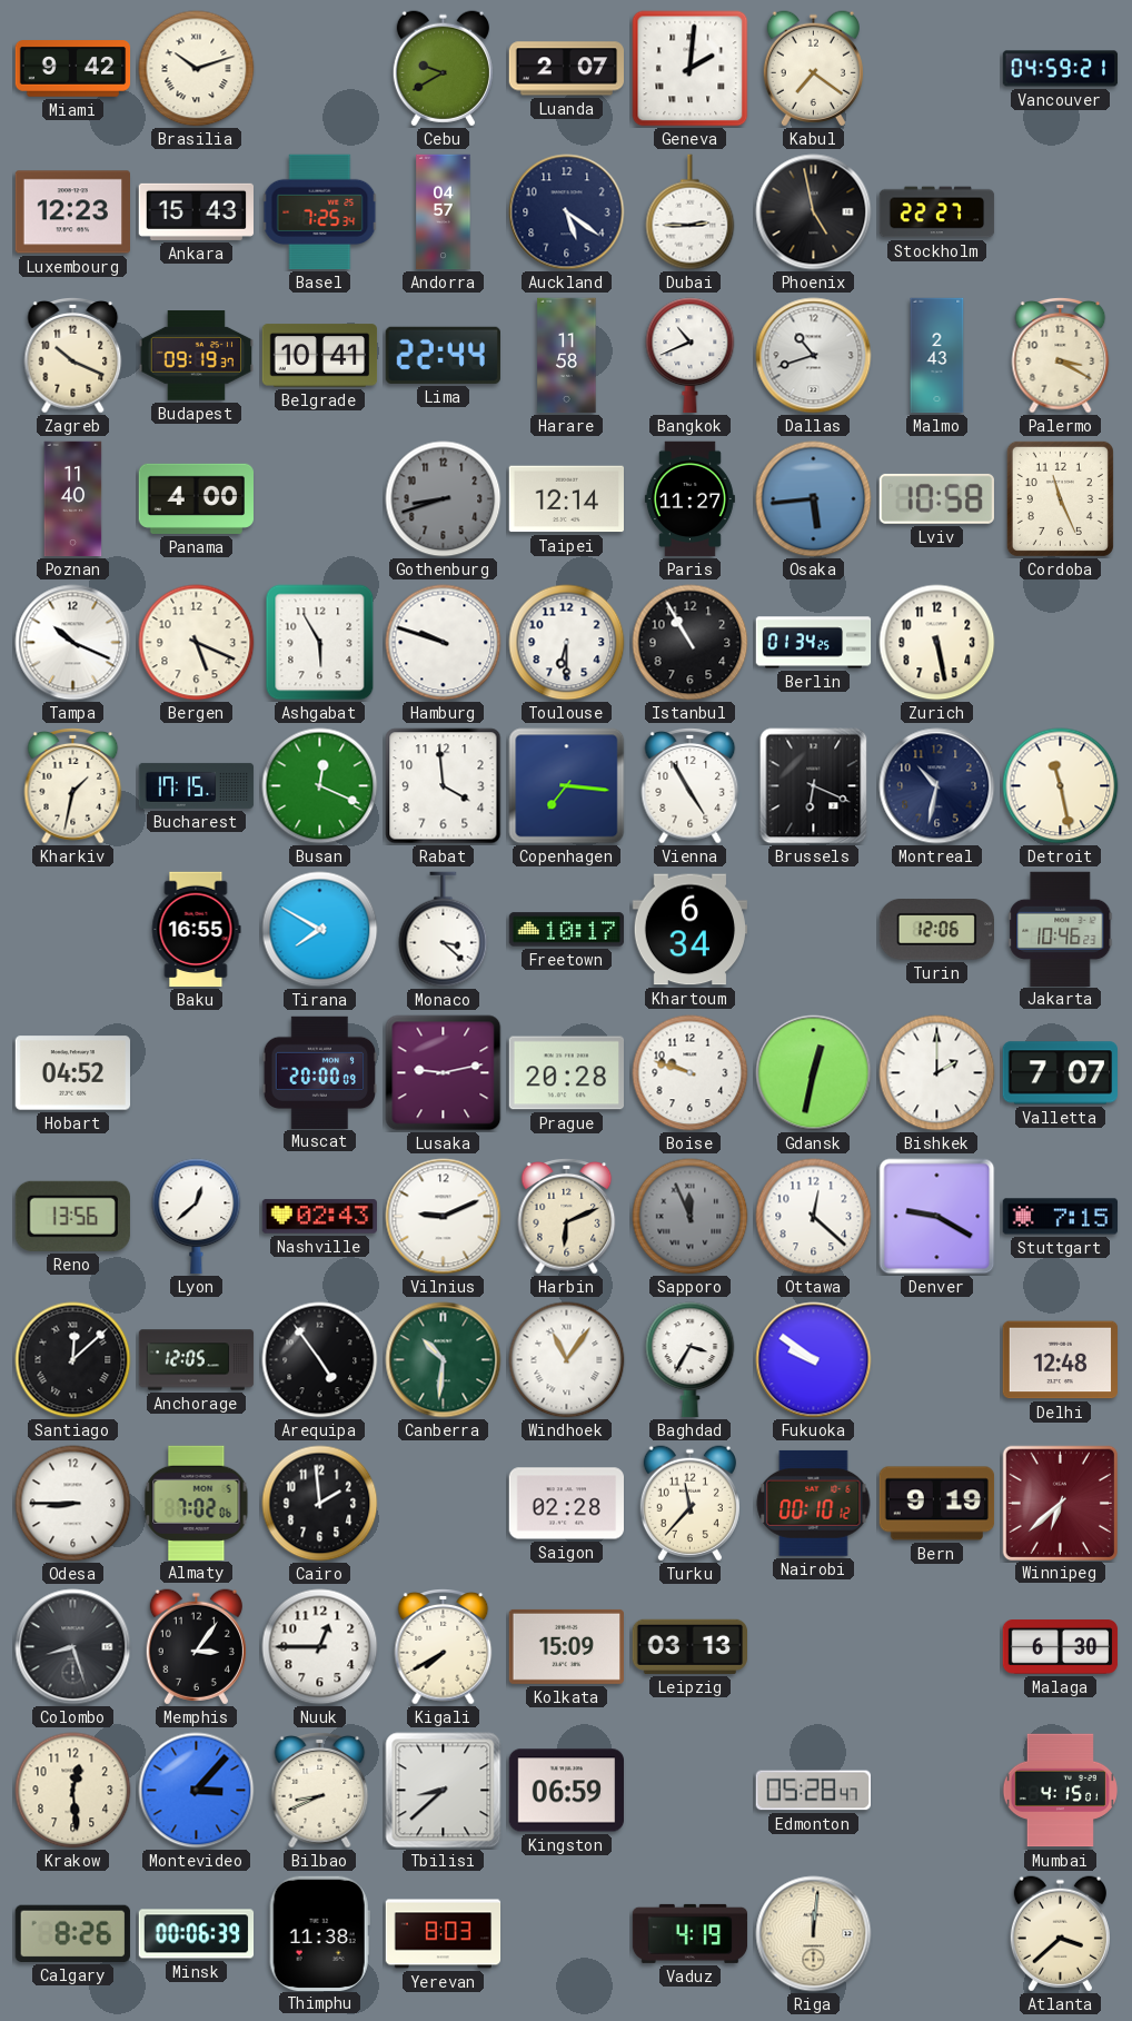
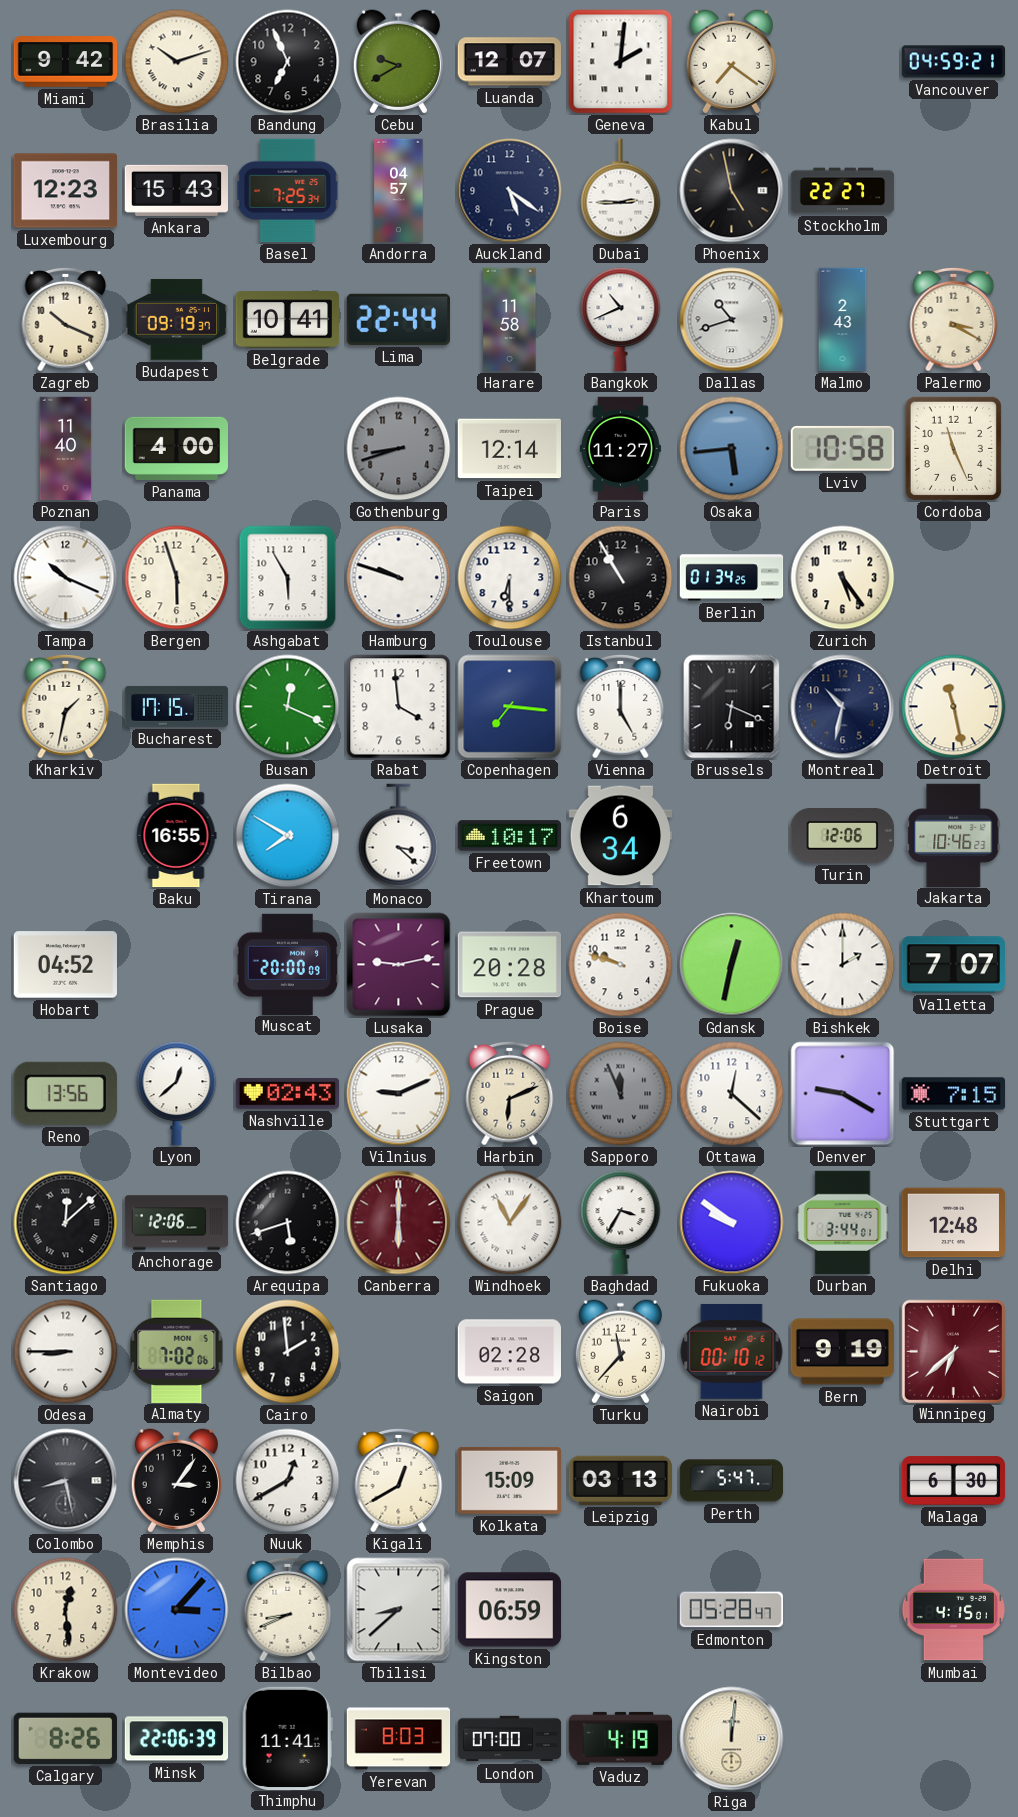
Bandung: none -> 6:56 (288, 62)
Luanda: 2:07 -> 12:07 (509, 62)
Bergen: 5:19 -> 5:57 (177, 578)
Zurich: 5:28 -> 5:24 (843, 578)
Vienna: 4:55 -> 5:00 (621, 707)
Anchorage: 12:05 -> 12:06 (177, 1223)
Arequipa: 4:54 -> 5:42 (288, 1223)
Canberra: 10:31 -> 6:00 (399, 1223)
Canberra dial: green -> burgundy (399, 1223)
Durban: none -> 3:44 (843, 1223)
Colombo: 8:27 -> 8:28 (66, 1481)
Nuuk: 12:45 -> 12:40 (288, 1481)
Kigali: 7:40 -> 12:40 (399, 1481)
Perth: none -> 5:47 (732, 1481)
Minsk: 00:06 -> 22:06 (177, 1739)
Thimphu: 11:38 -> 11:41 (287, 1738)
London: none -> 07:00 (510, 1739)
Atlanta: 3:38 -> none (1060, 1934)
